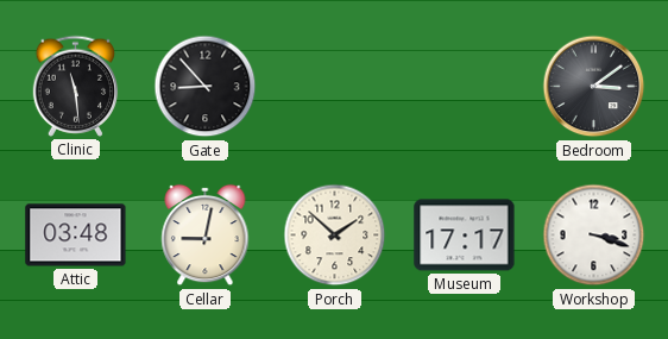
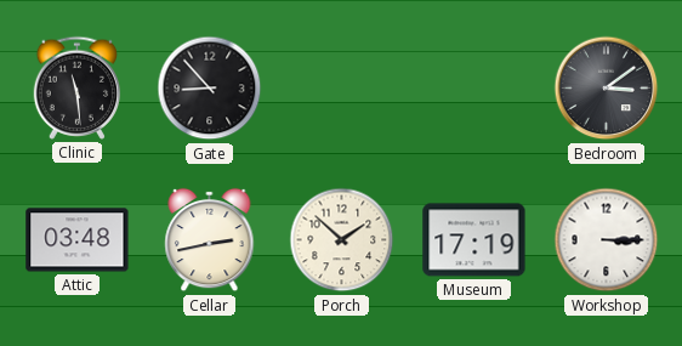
Cellar: 9:02 -> 2:43 (210, 240)
Museum: 17:17 -> 17:19 (474, 240)
Workshop: 3:18 -> 3:15 (607, 240)
